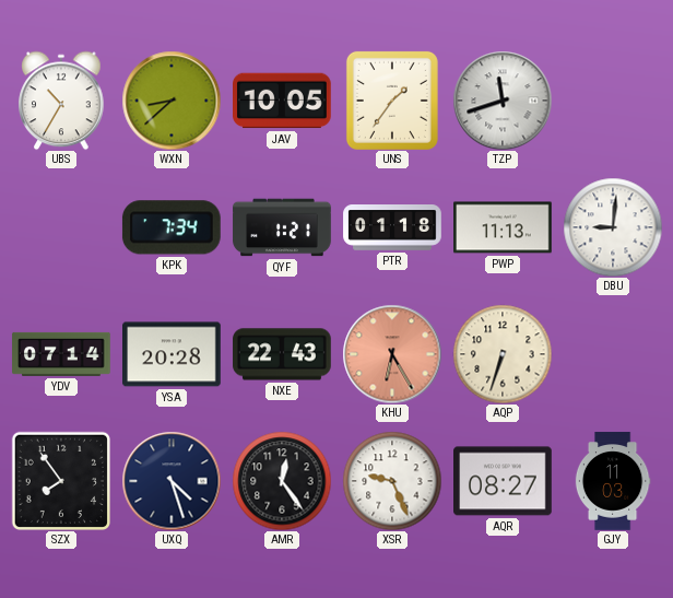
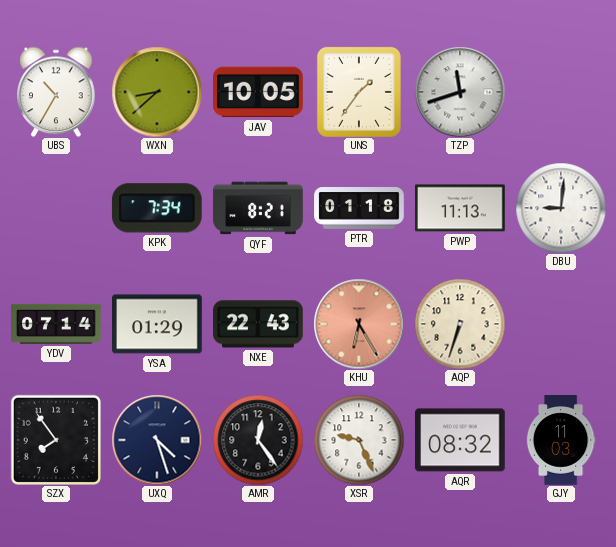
QYF: 1:21 -> 8:21 (258, 208)
YSA: 20:28 -> 01:29 (158, 324)
AQR: 08:27 -> 08:32 (461, 440)
